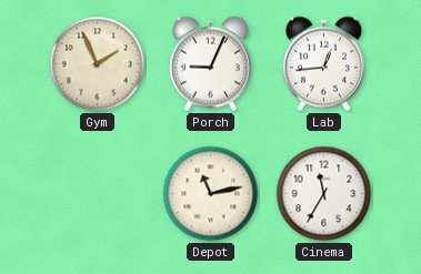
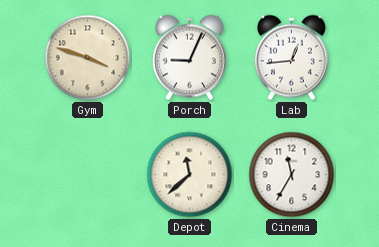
Gym: 1:56 -> 3:48 (88, 58)
Depot: 11:13 -> 11:38 (190, 175)
